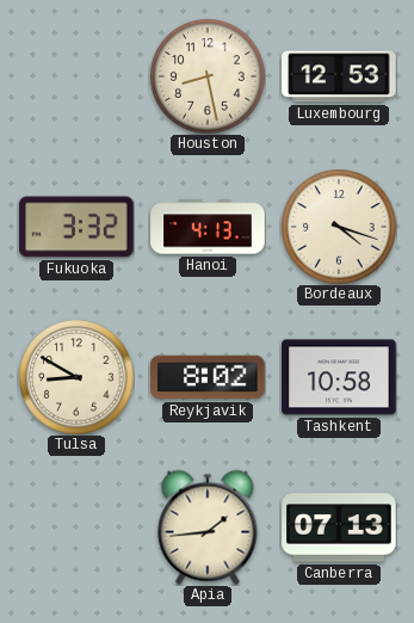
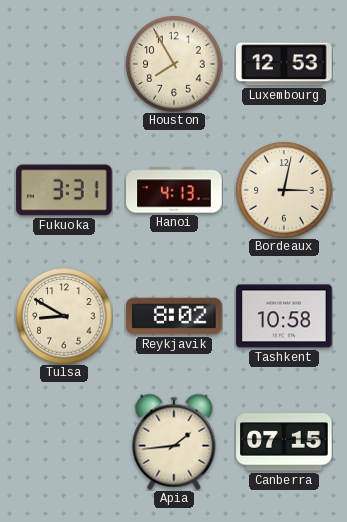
Houston: 8:28 -> 7:55 (174, 64)
Fukuoka: 3:32 -> 3:31 (64, 190)
Bordeaux: 4:18 -> 3:02 (284, 190)
Canberra: 07:13 -> 07:15 (284, 442)
